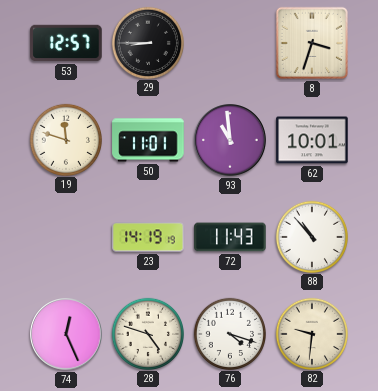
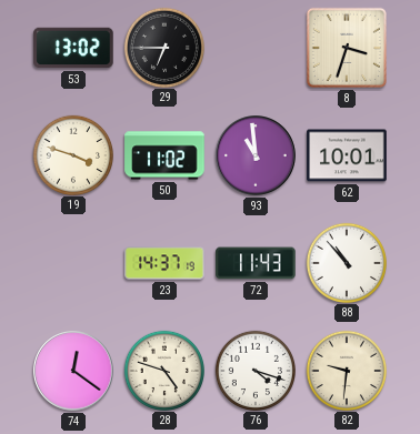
53: 12:57 -> 13:02 (73, 48)
29: 8:45 -> 6:45 (163, 47)
19: 11:48 -> 3:48 (72, 154)
50: 11:01 -> 11:02 (164, 155)
23: 14:19 -> 14:37 (164, 263)
74: 12:26 -> 12:21 (73, 371)
